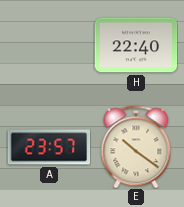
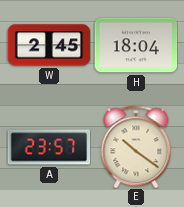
W: none -> 2:45 (49, 45)
H: 22:40 -> 18:04 (136, 45)
